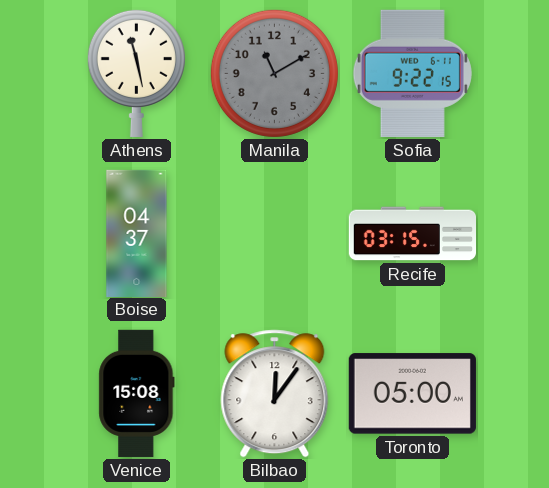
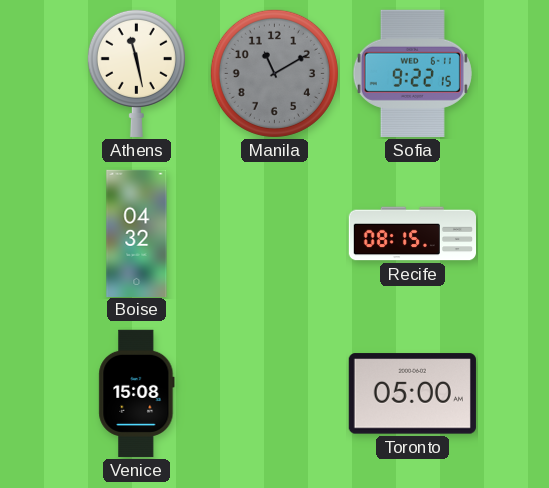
Boise: 04:37 -> 04:32 (137, 233)
Recife: 03:15 -> 08:15 (412, 234)
Bilbao: 12:06 -> none (275, 394)
